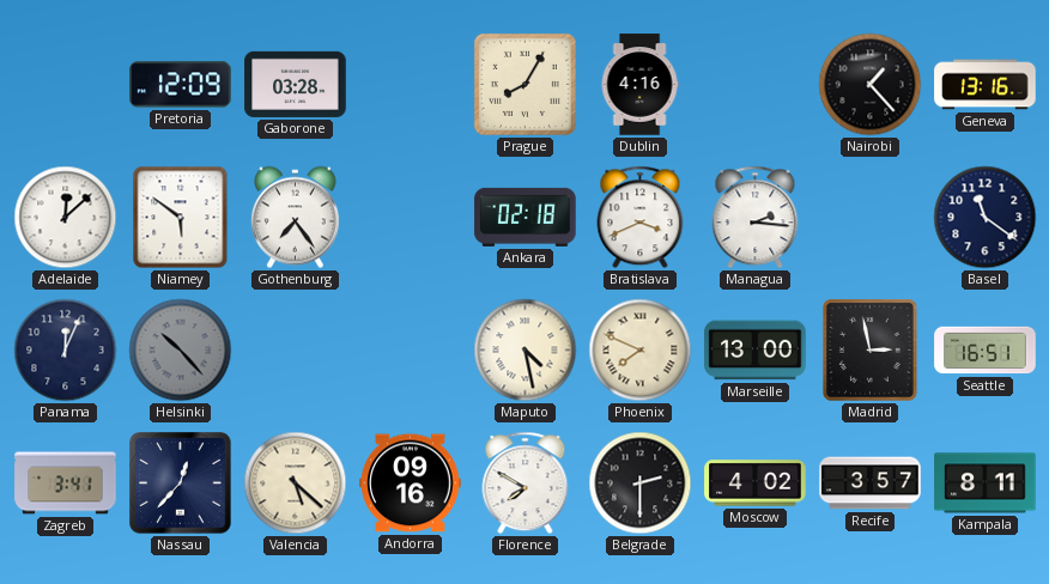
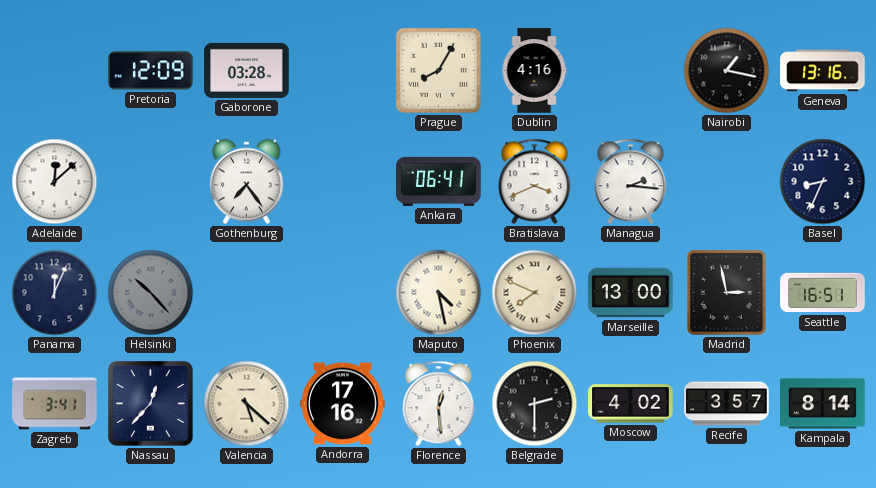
Nairobi: 1:23 -> 1:17 (727, 71)
Niamey: 5:51 -> none (181, 218)
Ankara: 02:18 -> 06:41 (439, 181)
Basel: 11:21 -> 8:34 (823, 182)
Andorra: 09:16 -> 17:16 (343, 404)
Florence: 7:50 -> 12:29 (439, 404)
Kampala: 8:11 -> 8:14 (823, 404)
